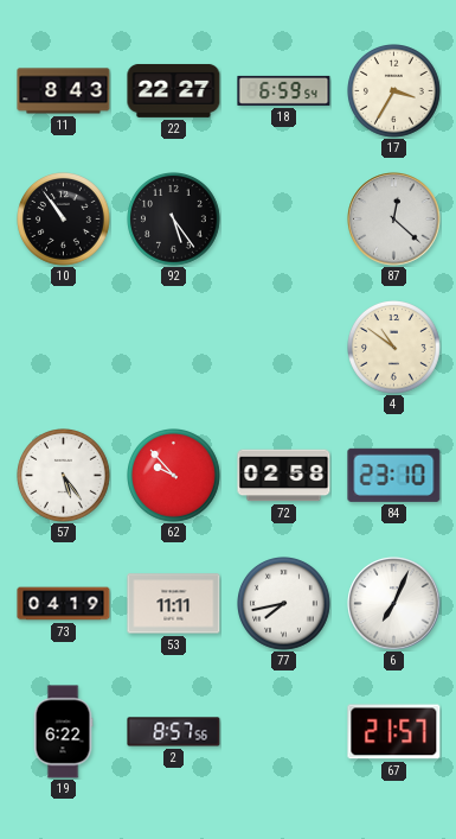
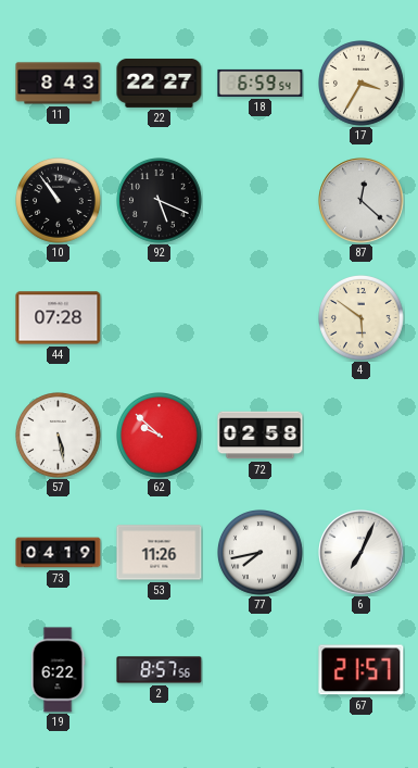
92: 5:24 -> 5:19 (160, 201)
44: none -> 07:28 (59, 318)
4: 10:51 -> 5:51 (362, 318)
57: 5:24 -> 5:28 (59, 436)
62: 9:53 -> 9:52 (160, 436)
84: 23:10 -> none (394, 475)
53: 11:11 -> 11:26 (160, 553)
